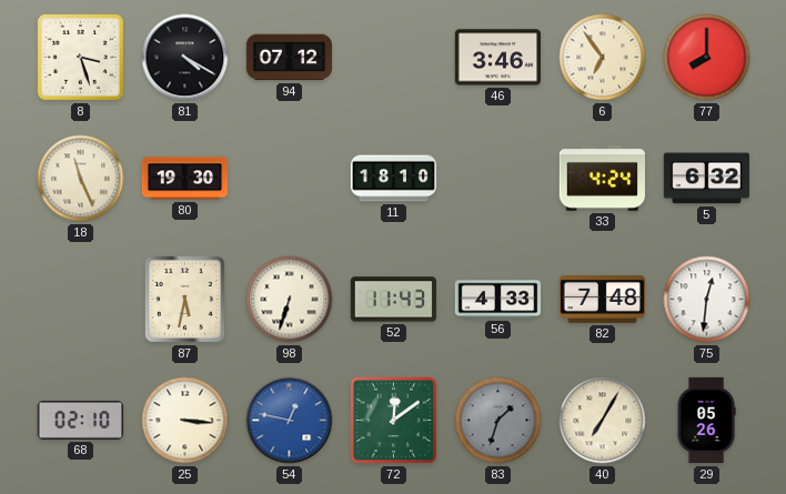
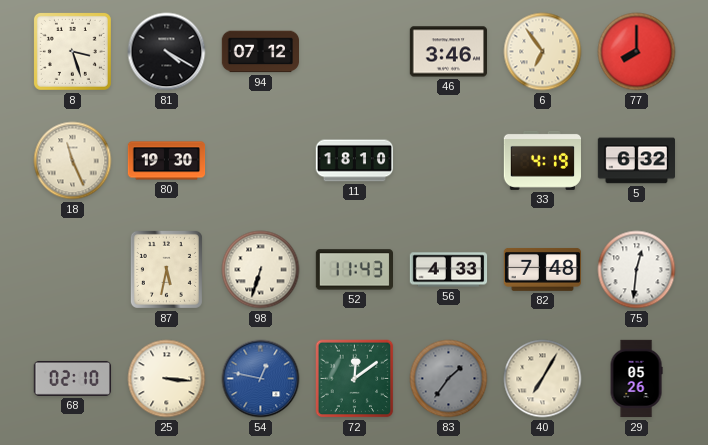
33: 4:24 -> 4:19 (542, 160)
83: 1:33 -> 1:36 (449, 379)
